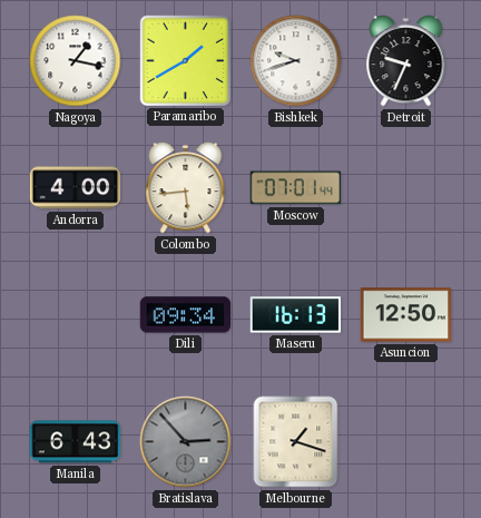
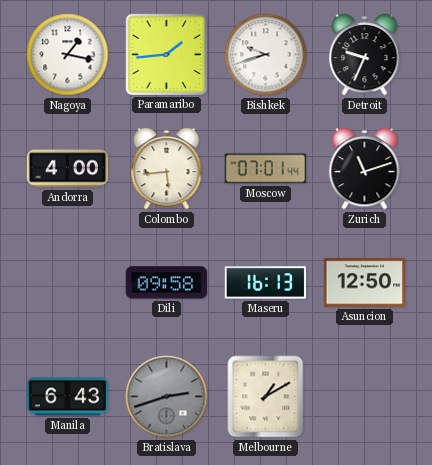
Paramaribo: 1:40 -> 1:44 (166, 54)
Zurich: none -> 11:12 (365, 169)
Dili: 09:34 -> 09:58 (167, 283)
Bratislava: 2:53 -> 2:42 (167, 397)
Melbourne: 1:18 -> 1:10 (266, 397)
